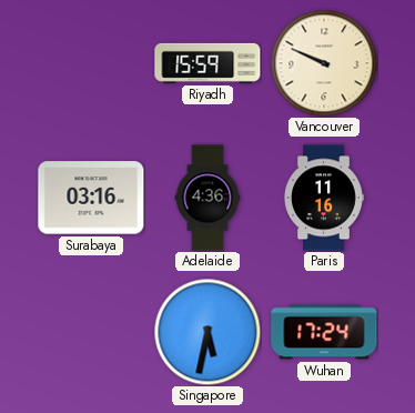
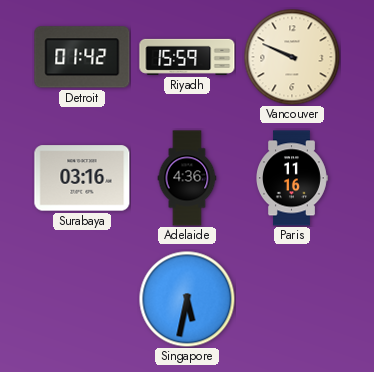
Detroit: none -> 01:42 (82, 57)
Wuhan: 17:24 -> none (324, 332)
